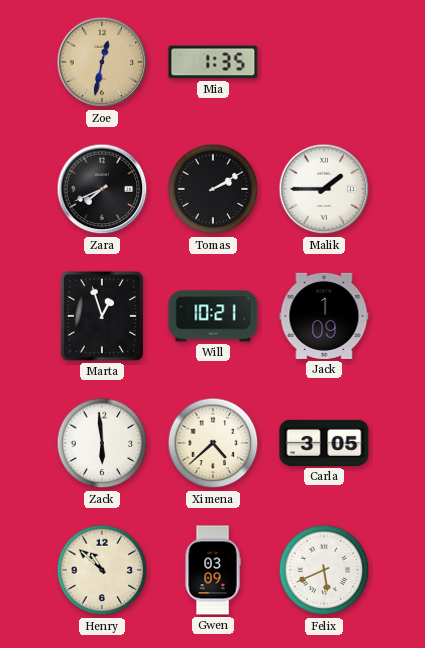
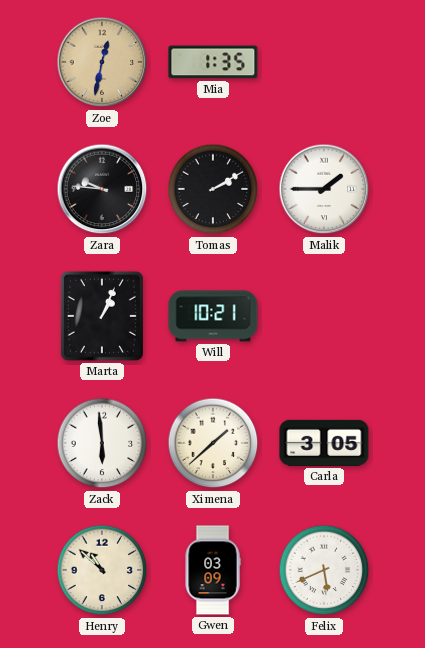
Zara: 7:41 -> 9:46 (102, 189)
Marta: 12:57 -> 1:04 (102, 316)
Jack: 1:09 -> none (324, 316)
Ximena: 4:38 -> 1:38 (213, 443)
